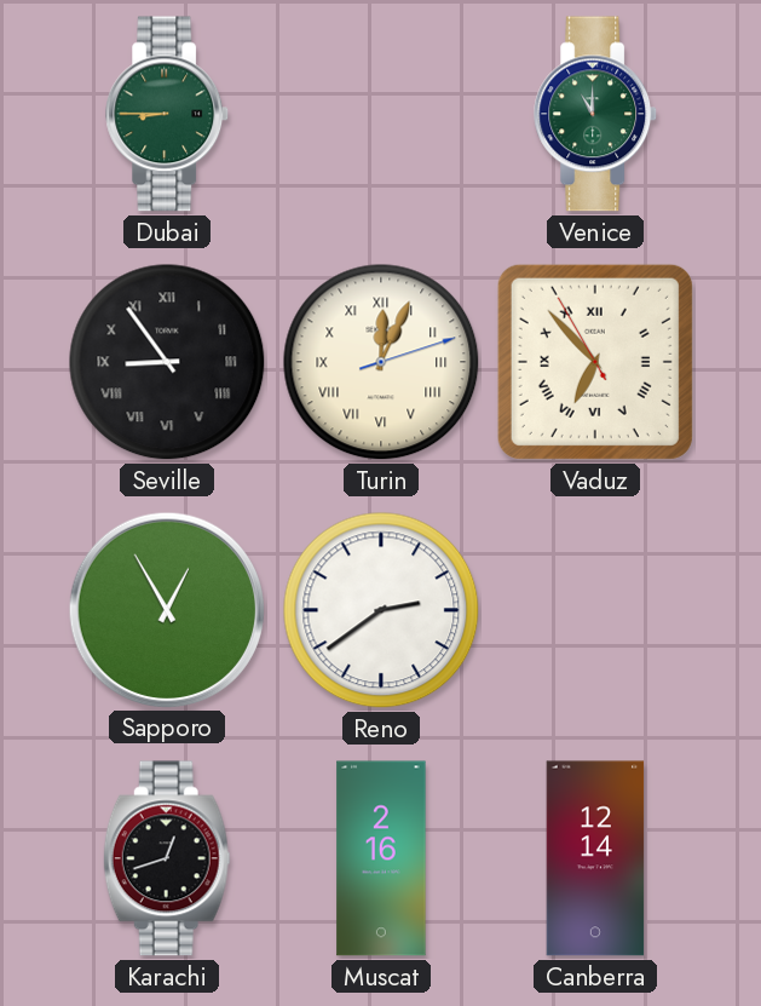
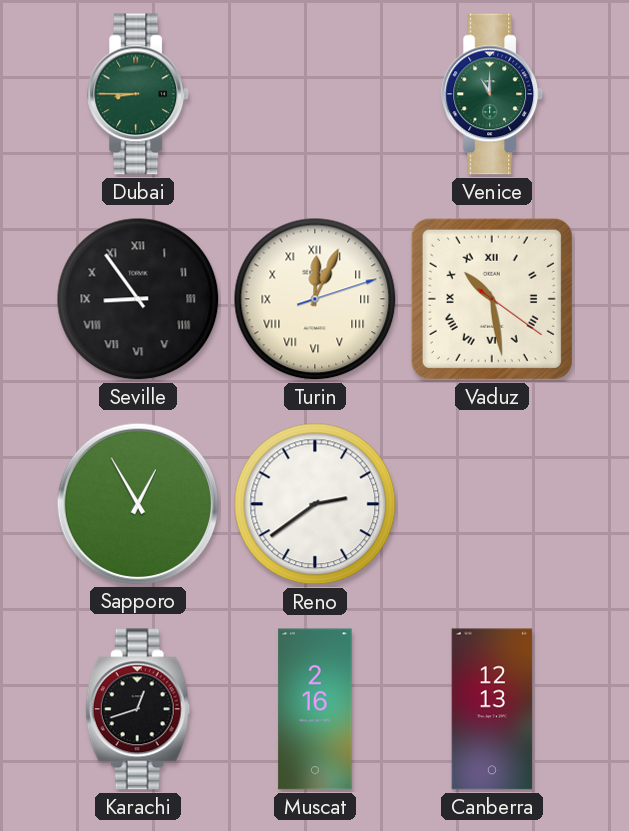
Vaduz: 6:52 -> 10:28 (492, 299)
Canberra: 12:14 -> 12:13 (492, 709)
